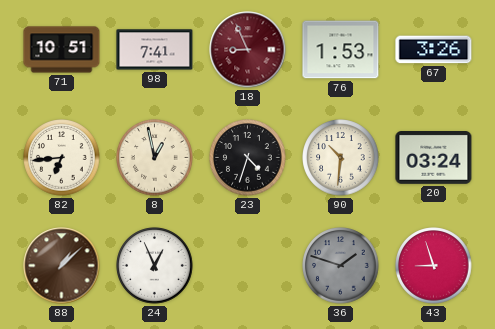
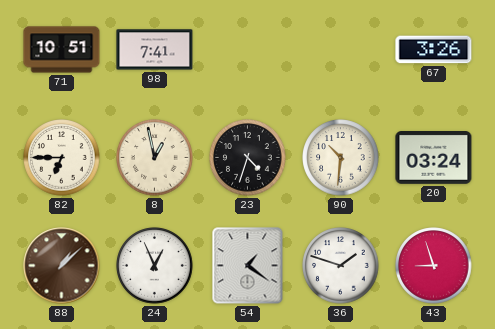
18: 8:56 -> none (248, 50)
76: 1:53 -> none (341, 50)
82: 6:44 -> 6:45 (62, 158)
54: none -> 1:21 (248, 266)
36 dial: grey -> white (341, 266)
